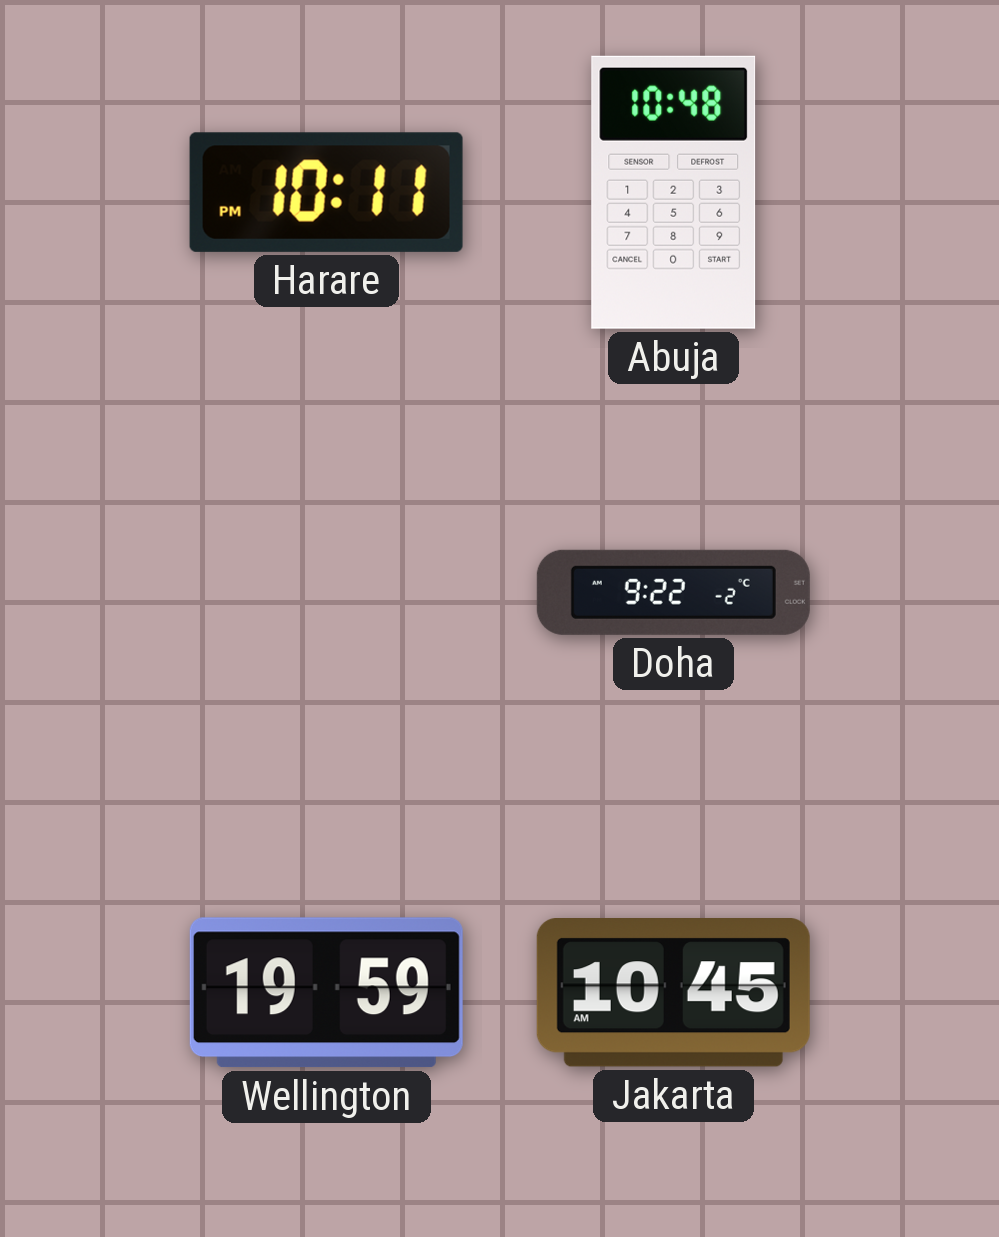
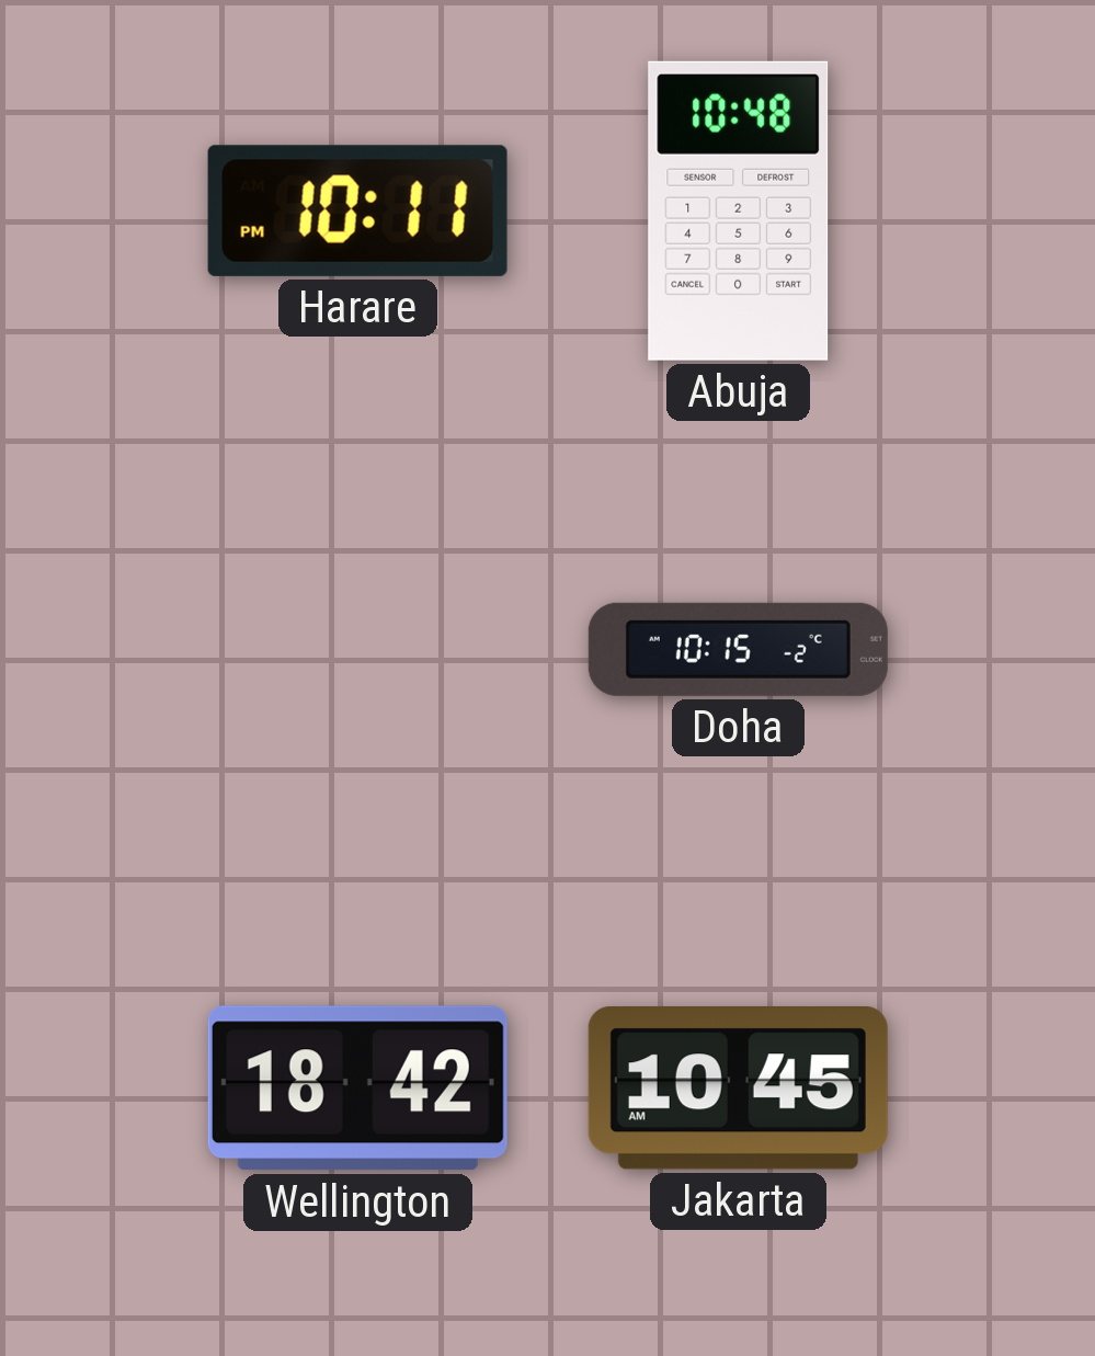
Doha: 9:22 -> 10:15 (738, 649)
Wellington: 19:59 -> 18:42 (357, 1089)
